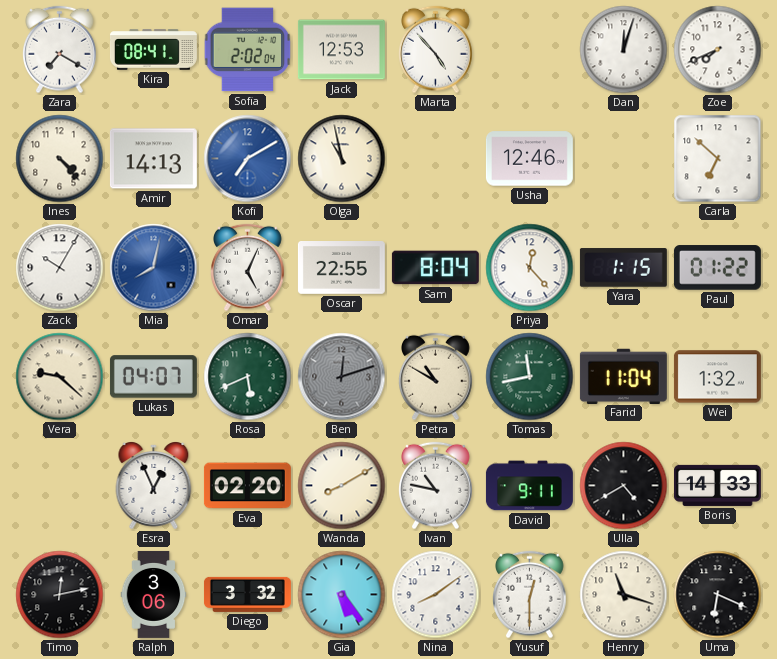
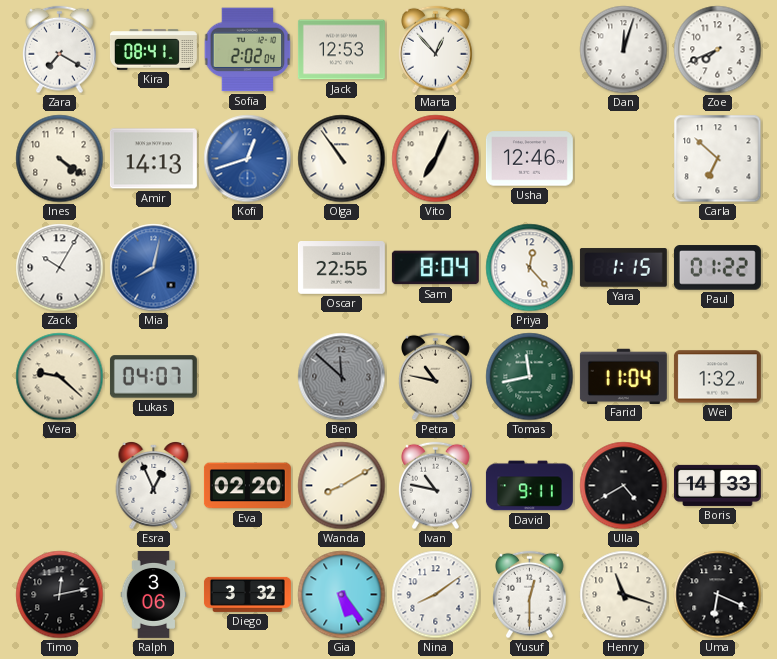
Marta: 4:53 -> 12:53 (436, 50)
Ines: 4:23 -> 4:21 (60, 159)
Kofi: 7:10 -> 12:42 (248, 159)
Olga: 10:58 -> 10:54 (342, 159)
Vito: none -> 7:04 (436, 159)
Omar: 5:04 -> none (248, 268)
Rosa: 5:41 -> none (248, 377)
Ben: 12:12 -> 11:52 (342, 377)
Petra: 10:50 -> 10:47 (436, 377)
